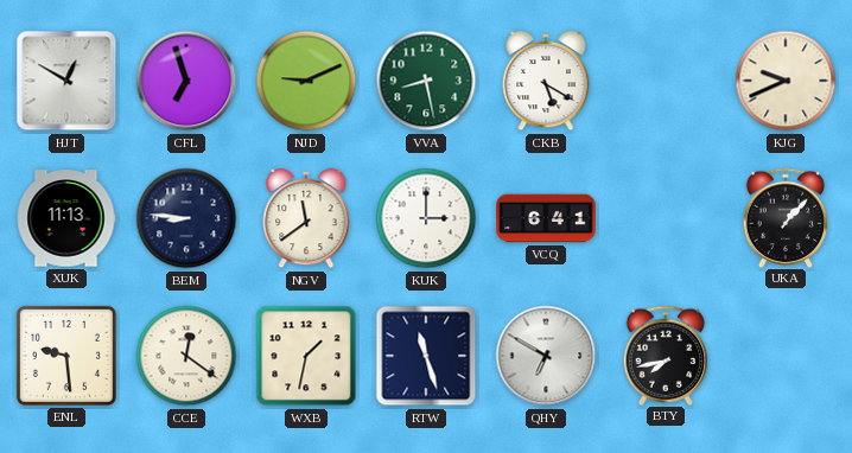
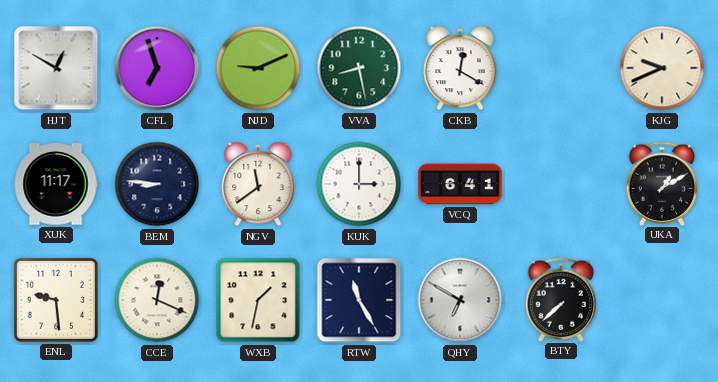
CKB: 5:20 -> 12:20 (460, 68)
XUK: 11:13 -> 11:17 (56, 184)
UKA: 1:07 -> 1:10 (662, 183)
CCE: 12:21 -> 12:19 (157, 300)
RTW: 11:27 -> 11:25 (359, 300)
BTY: 7:43 -> 7:38 (561, 299)
